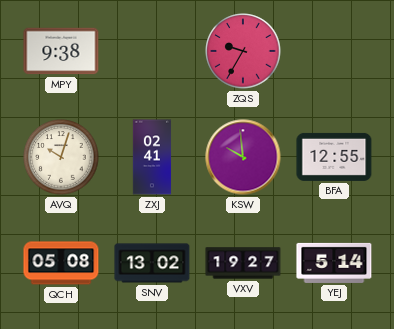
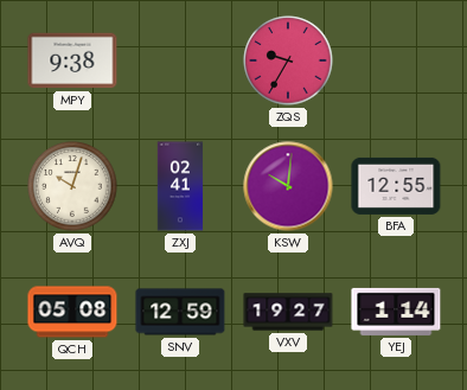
KSW: 9:59 -> 10:01 (288, 186)
SNV: 13:02 -> 12:59 (180, 312)
YEJ: 5:14 -> 1:14 (396, 312)
